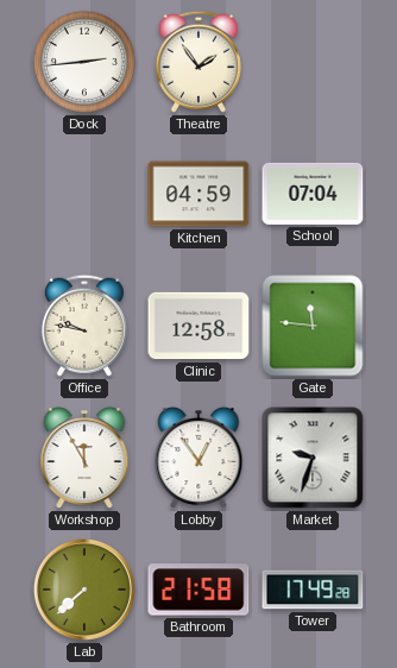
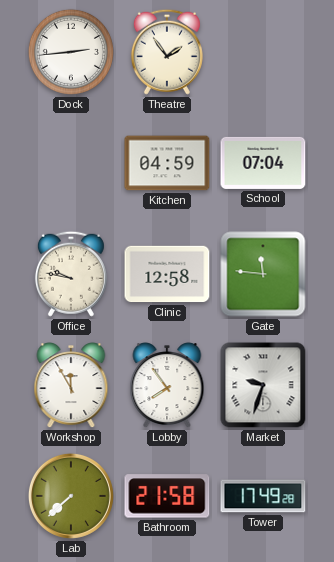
Lobby: 12:54 -> 7:54 (167, 386)
